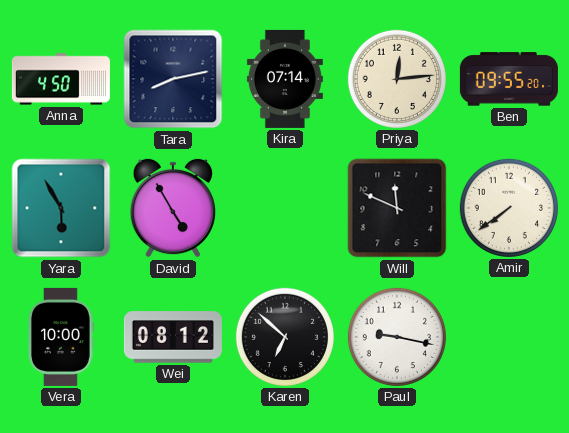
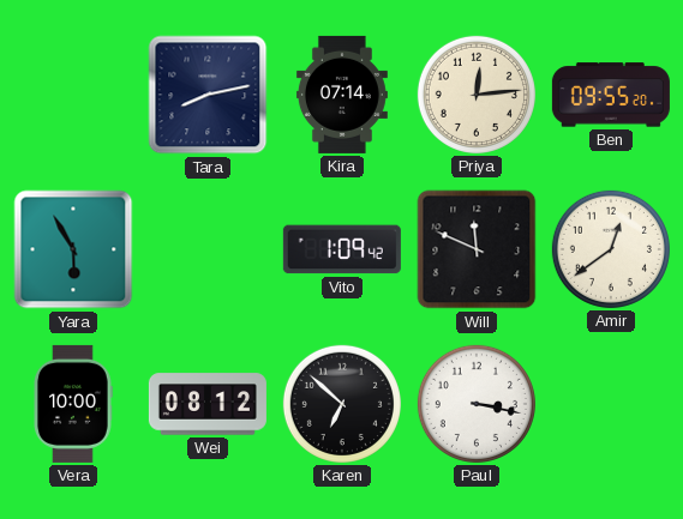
Anna: 4:50 -> none (61, 79)
David: 4:55 -> none (172, 208)
Vito: none -> 1:09 (342, 249)
Amir: 7:39 -> 12:39 (611, 249)
Paul: 9:17 -> 3:17 (477, 404)
